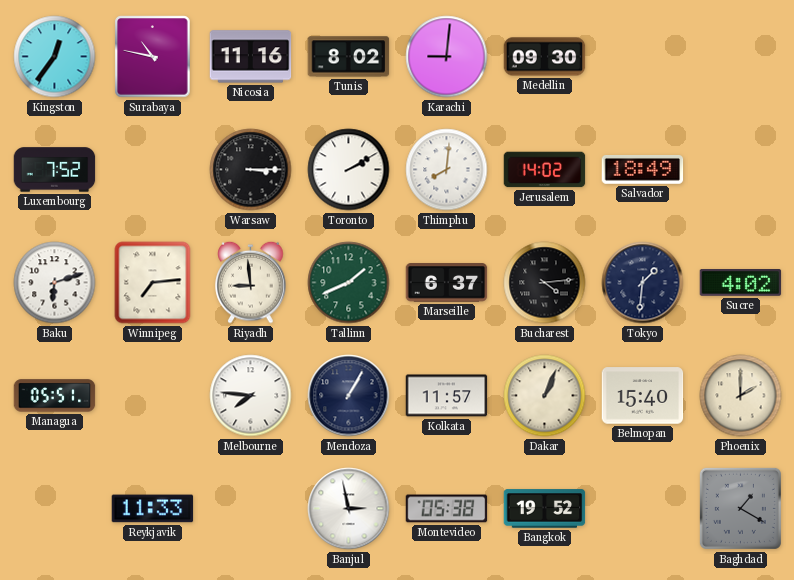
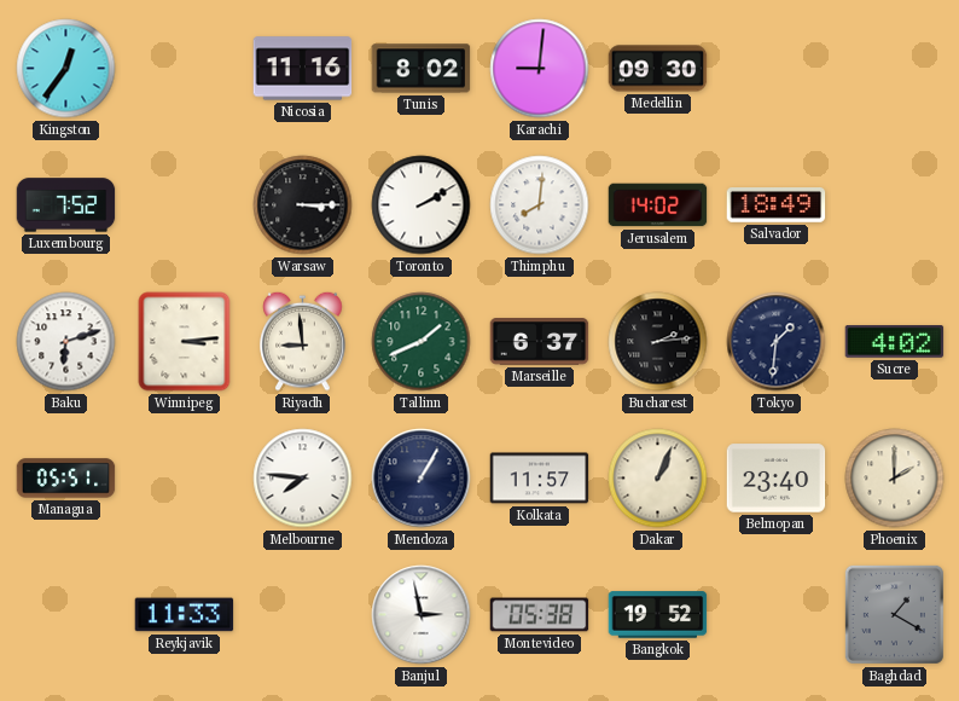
Surabaya: 10:47 -> none (153, 57)
Winnipeg: 7:14 -> 3:14 (185, 342)
Bucharest: 4:14 -> 2:14 (658, 342)
Belmopan: 15:40 -> 23:40 (777, 479)
